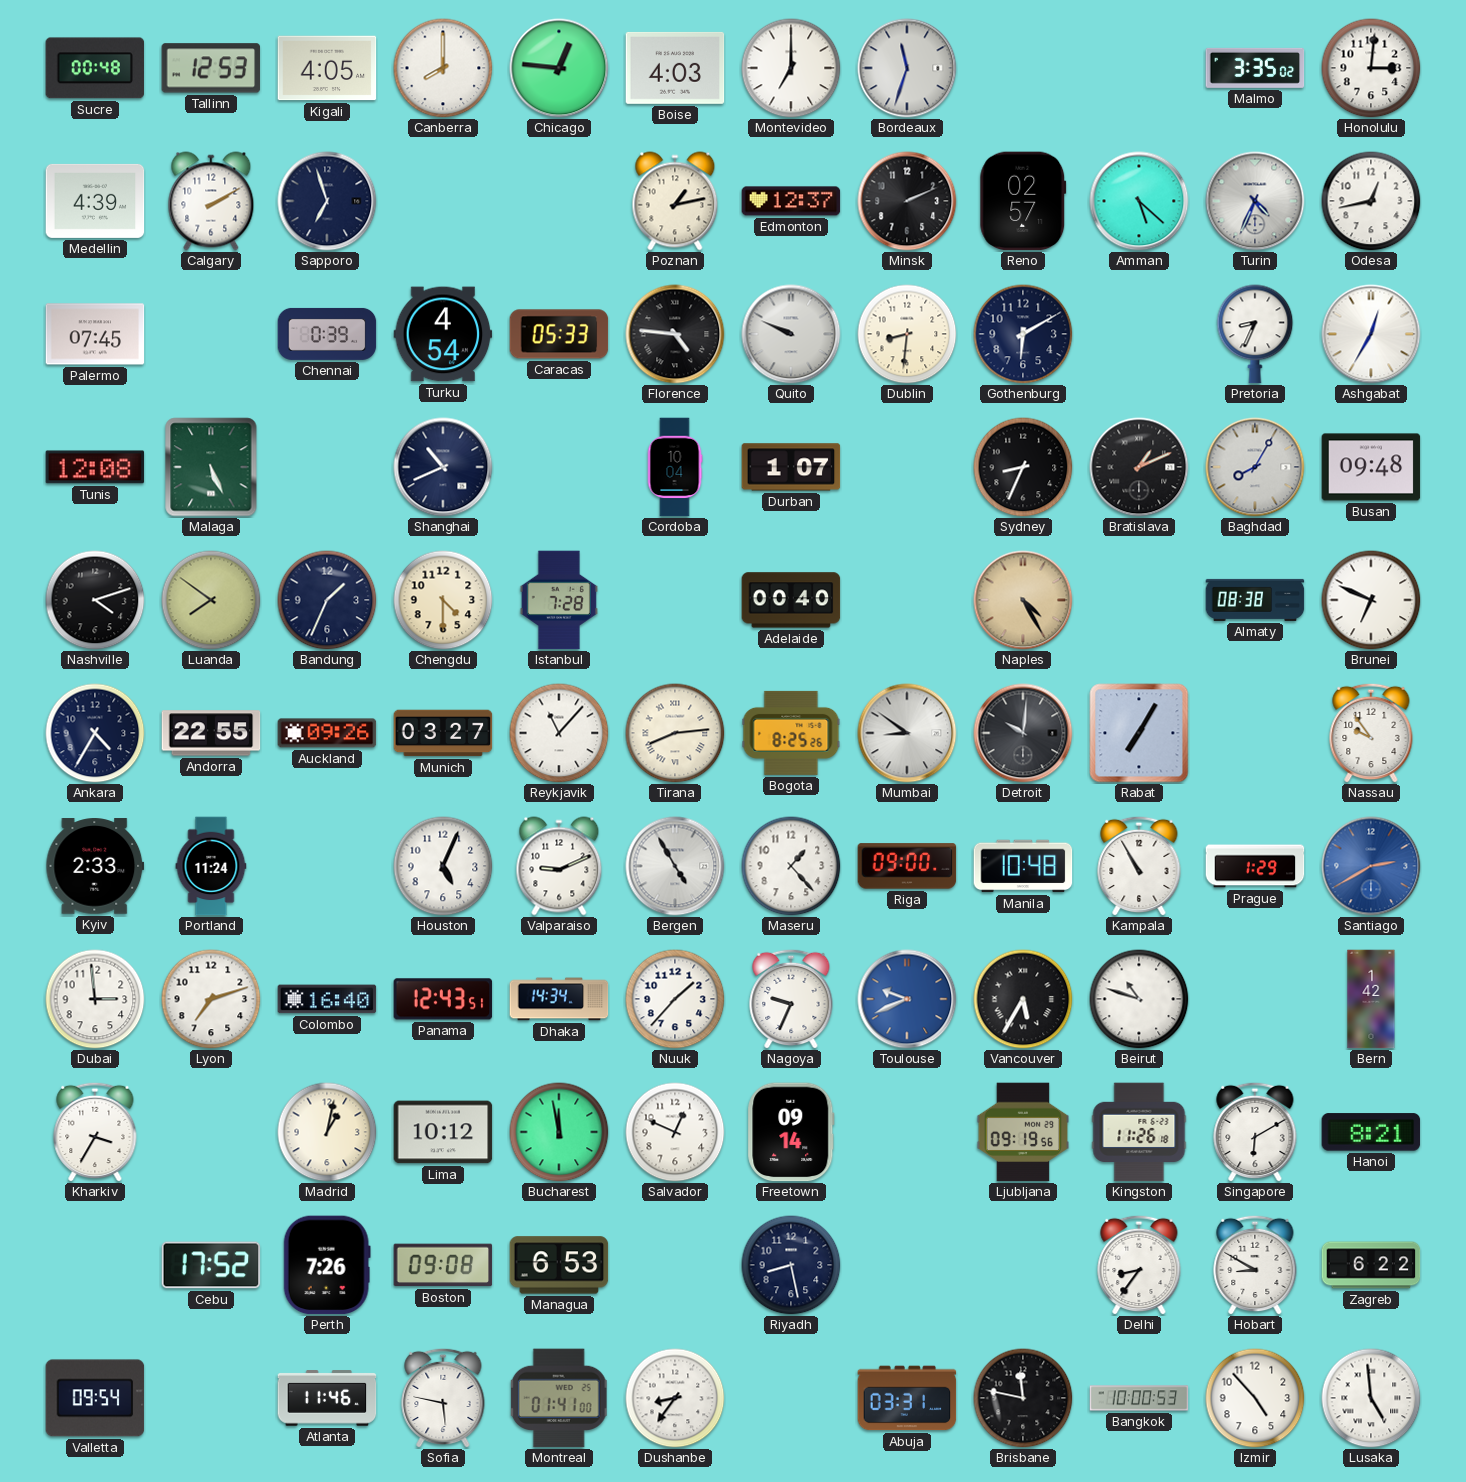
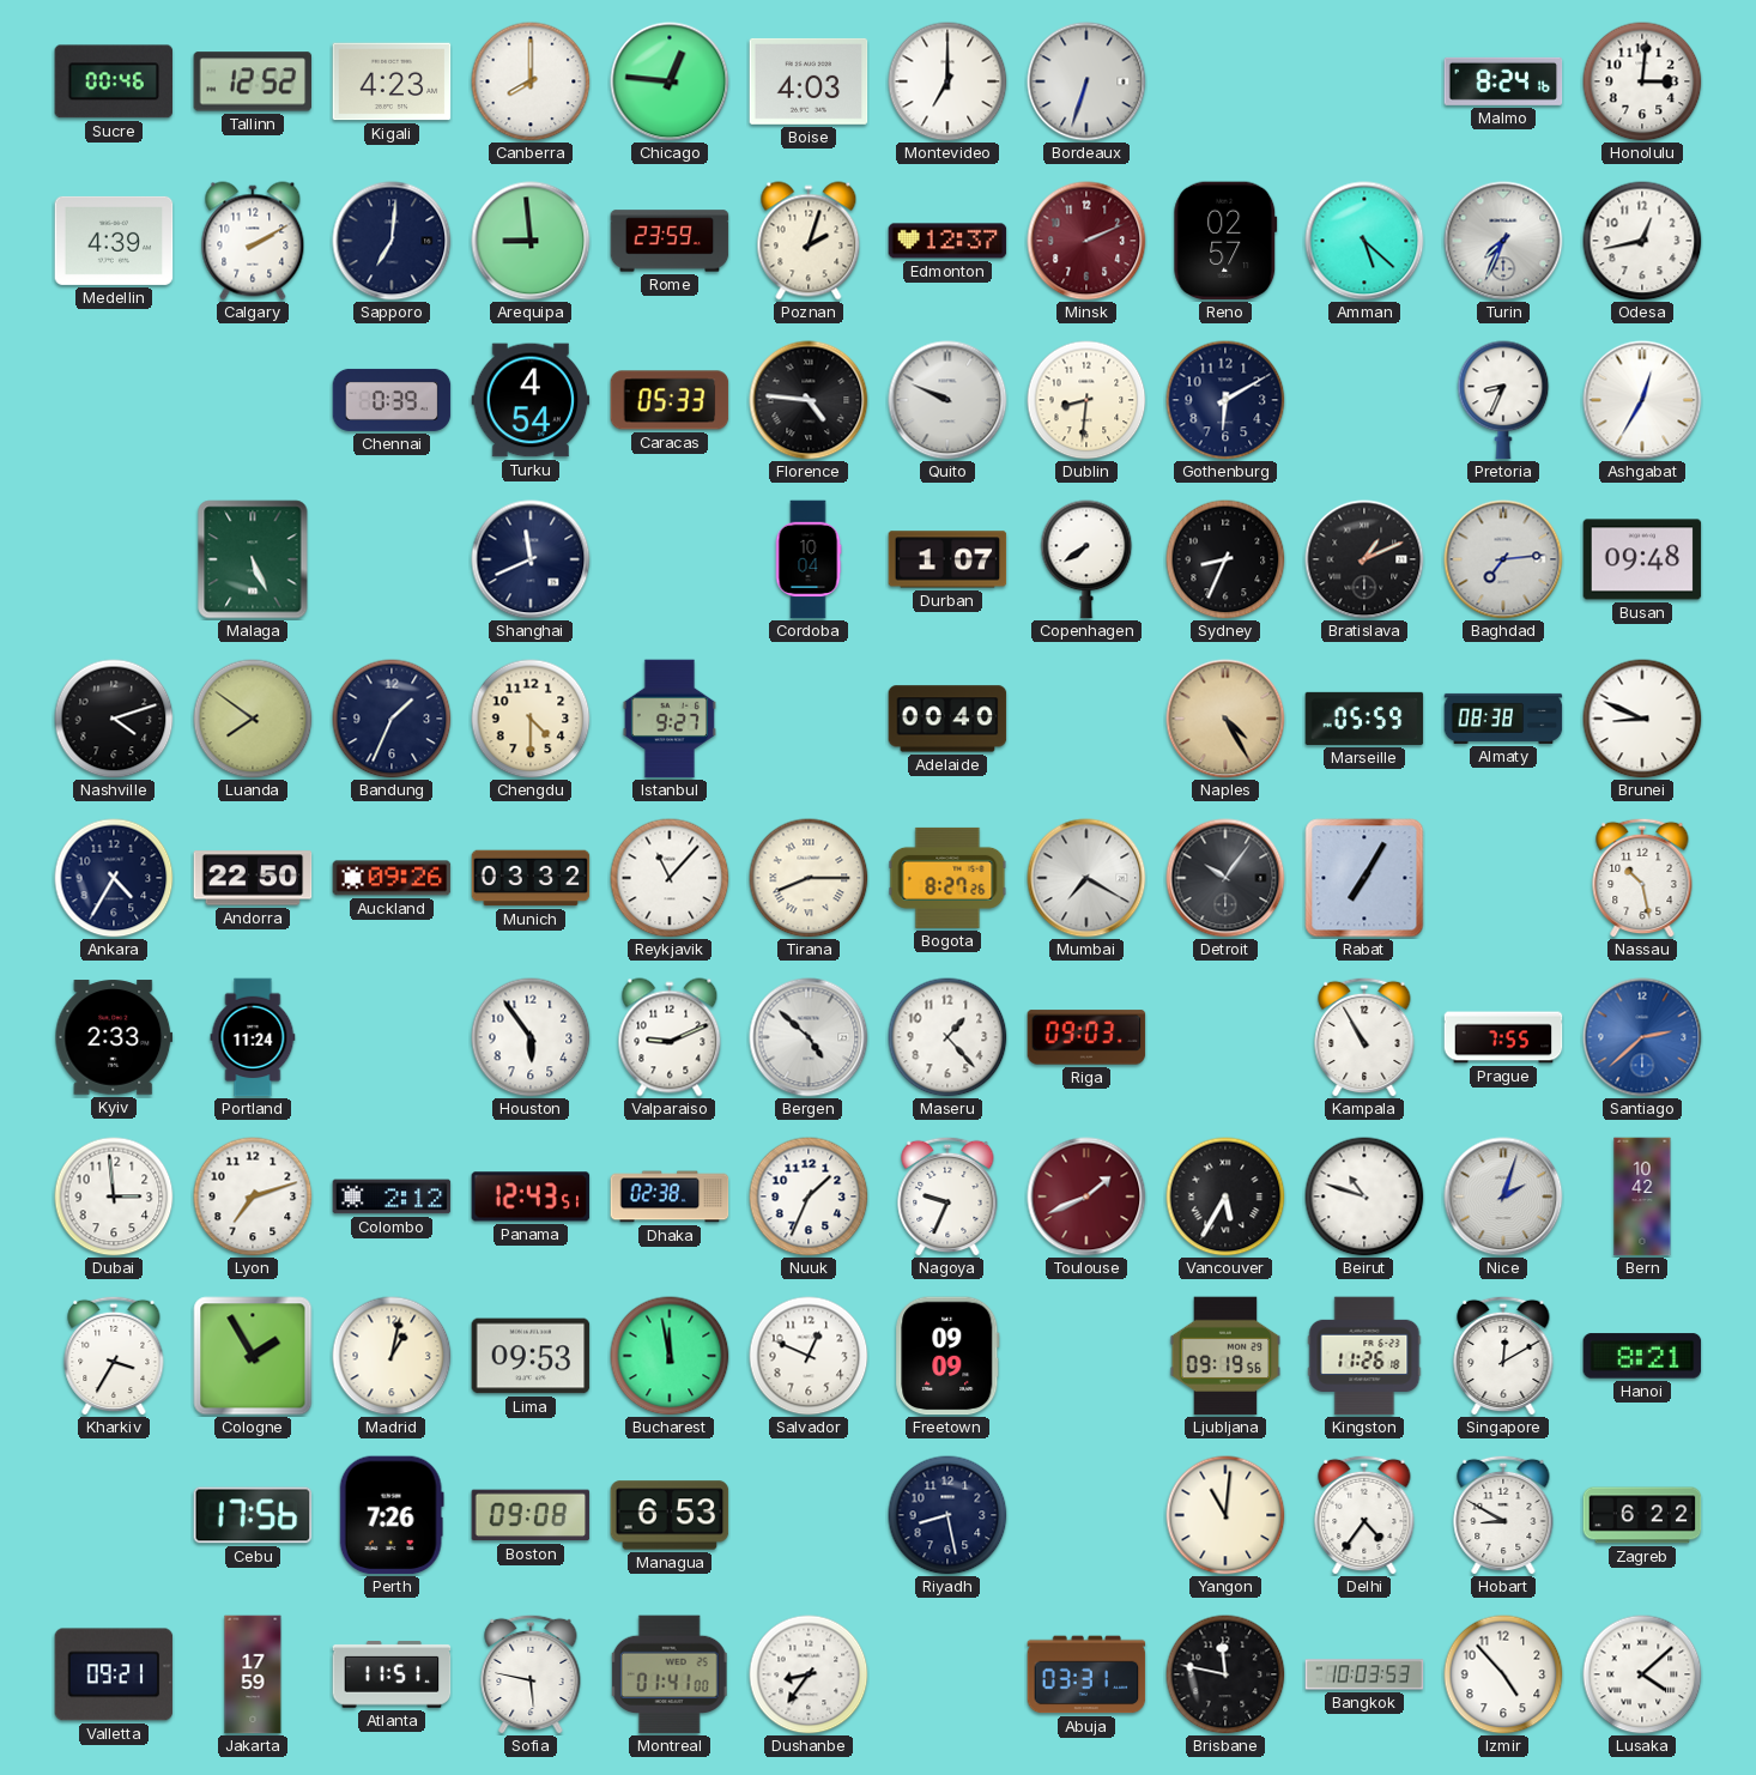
Sucre: 00:48 -> 00:46 (114, 81)
Tallinn: 12:53 -> 12:52 (253, 81)
Kigali: 4:05 -> 4:23 (392, 81)
Bordeaux: 11:33 -> 6:33 (1086, 81)
Malmo: 3:35 -> 8:24 (1503, 81)
Sapporo: 6:57 -> 7:01 (392, 241)
Arequipa: none -> 8:59 (531, 241)
Rome: none -> 23:59 (670, 241)
Poznan: 1:13 -> 2:03 (809, 241)
Minsk dial: black -> burgundy (1086, 241)
Turin: 4:34 -> 7:34 (1503, 241)
Palermo: 07:45 -> none (95, 334)
Tunis: 12:08 -> none (95, 467)
Shanghai: 10:41 -> 11:41 (531, 559)
Copenhagen: none -> 7:39 (1086, 559)
Baghdad: 8:05 -> 7:14 (1503, 559)
Istanbul: 7:28 -> 9:27 (670, 719)
Marseille: none -> 05:59 (1364, 719)
Brunei: 6:49 -> 8:49 (1642, 719)
Andorra: 22:55 -> 22:50 (253, 878)
Munich: 03:27 -> 03:32 (531, 878)
Tirana: 8:14 -> 8:15 (809, 878)
Bogota: 8:25 -> 8:27 (947, 878)
Mumbai: 8:51 -> 7:20 (1086, 878)
Detroit: 10:01 -> 10:06 (1225, 878)
Nassau: 9:54 -> 10:28 (1642, 878)
Houston: 5:04 -> 5:54 (531, 1037)
Bergen: 4:55 -> 4:52 (809, 1037)
Riga: 09:00 -> 09:03 (1086, 1037)
Manila: 10:48 -> none (1023, 866)
Prague: 1:29 -> 7:55 (1503, 1037)
Santiago: 2:40 -> 2:38 (1642, 1037)
Colombo: 16:40 -> 2:12 (392, 1197)
Dhaka: 14:34 -> 02:38 (670, 1197)
Nuuk: 1:37 -> 1:34 (809, 1197)
Toulouse: 9:41 -> 1:41 (1086, 1197)
Toulouse dial: blue -> burgundy (1086, 1197)
Nice: none -> 2:03 (1503, 1197)
Bern: 1:42 -> 10:42 (1642, 1197)
Cologne: none -> 1:55 (253, 1356)
Lima: 10:12 -> 09:53 (531, 1356)
Freetown: 09:14 -> 09:09 (947, 1356)
Singapore: 6:10 -> 12:10 (1503, 1356)
Cebu: 17:52 -> 17:56 (253, 1515)
Yangon: none -> 11:01 (1225, 1515)
Delhi: 8:36 -> 4:36 (1364, 1515)
Valletta: 09:54 -> 09:21 (114, 1674)
Jakarta: none -> 17:59 (253, 1674)
Atlanta: 11:46 -> 11:51 (392, 1674)
Bangkok: 10:00 -> 10:03 (1364, 1674)
Lusaka: 4:59 -> 4:08 (1642, 1674)
